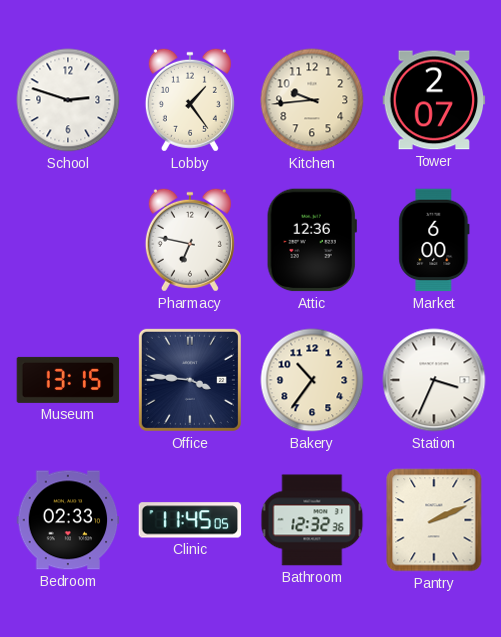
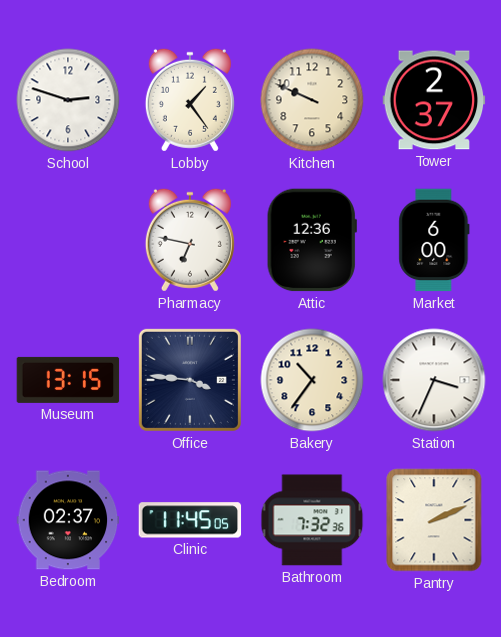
Kitchen: 9:44 -> 9:49 (312, 100)
Tower: 2:07 -> 2:37 (434, 100)
Bedroom: 02:33 -> 02:37 (68, 520)
Bathroom: 12:32 -> 7:32 (312, 520)
